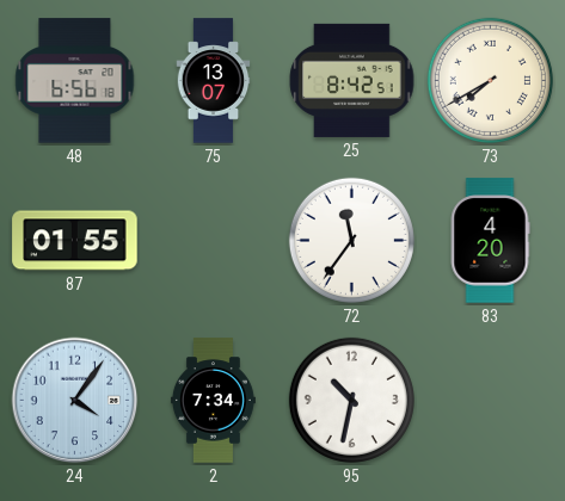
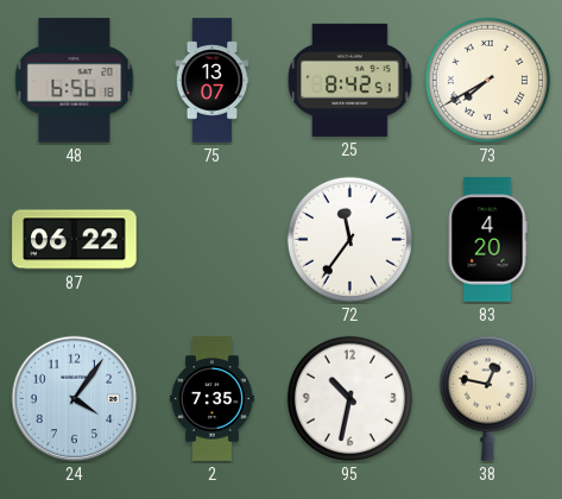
87: 01:55 -> 06:22 (75, 240)
2: 7:34 -> 7:35 (211, 399)
38: none -> 12:47 (487, 398)
